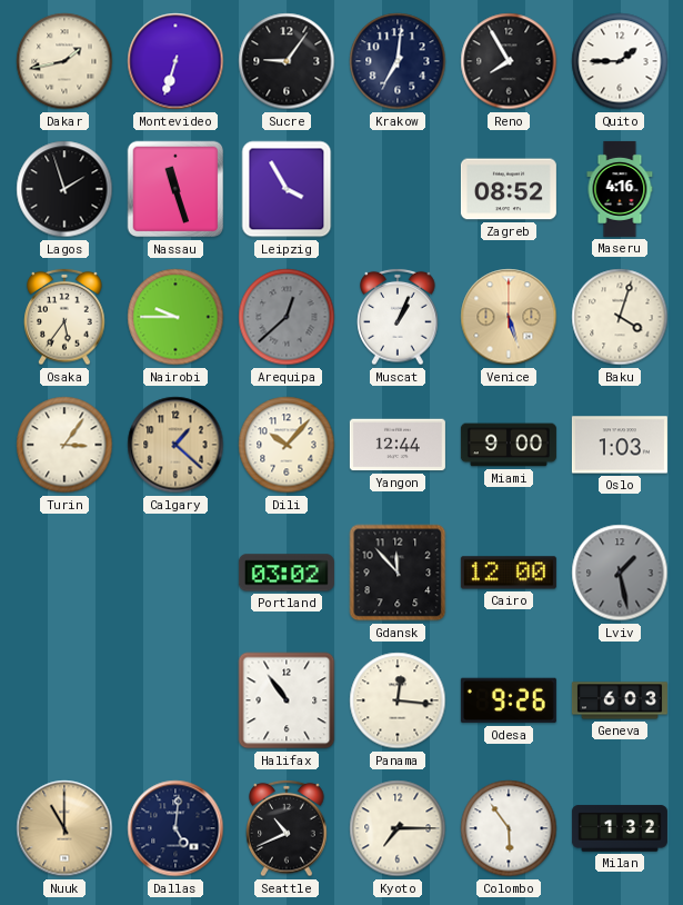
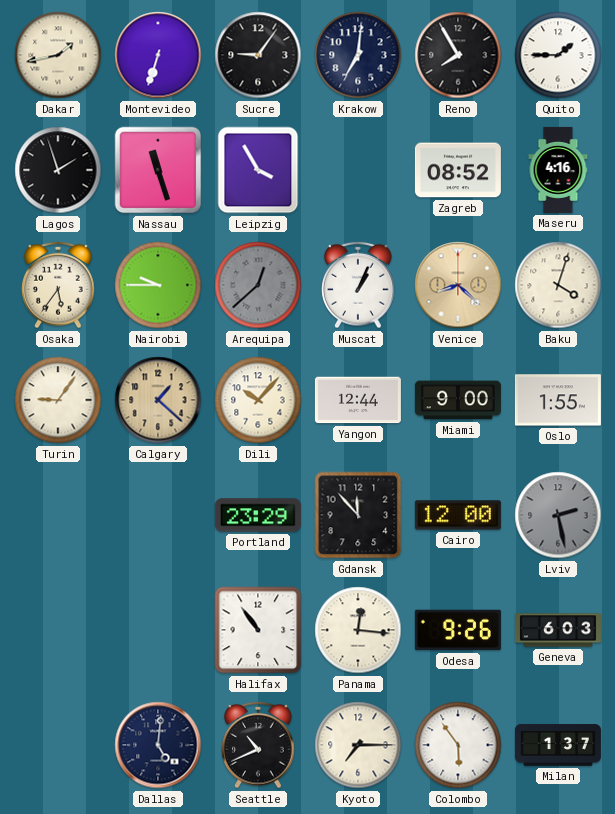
Venice: 5:27 -> 8:22 (458, 285)
Turin: 3:06 -> 9:06 (58, 400)
Oslo: 1:03 -> 1:55 (558, 400)
Portland: 03:02 -> 23:29 (258, 515)
Lviv: 1:28 -> 2:28 (558, 515)
Nuuk: 11:00 -> none (64, 828)
Milan: 1:32 -> 1:37 (558, 745)
